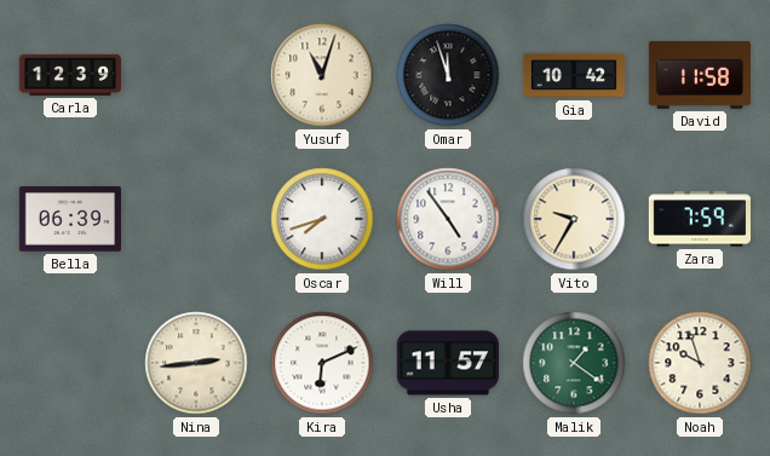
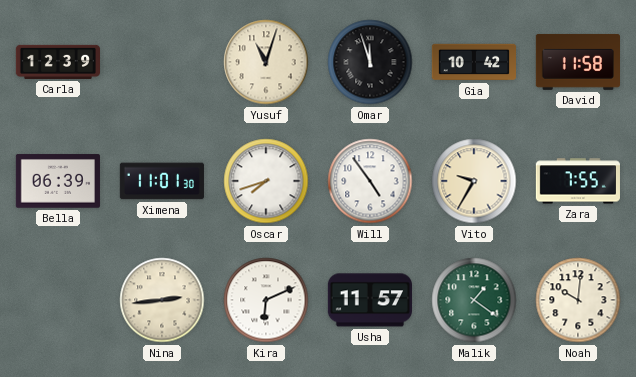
Ximena: none -> 11:01 (162, 181)
Zara: 7:59 -> 7:55 (578, 181)
Noah: 9:57 -> 10:01 (578, 300)
